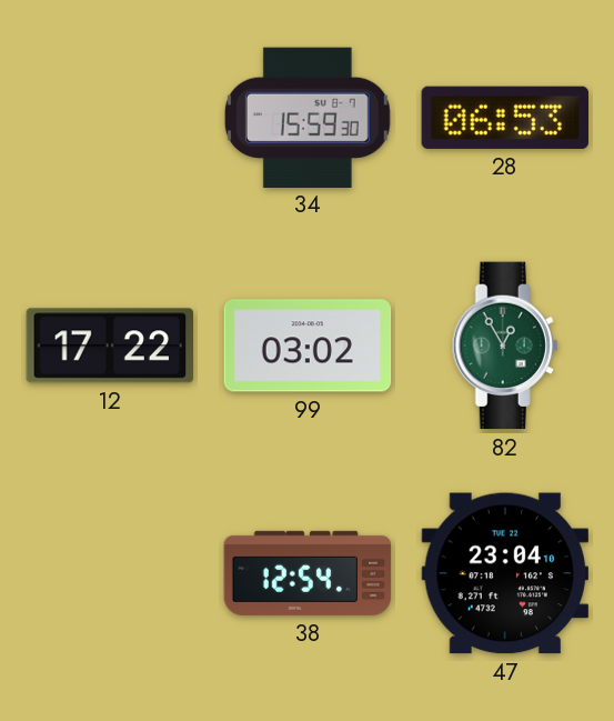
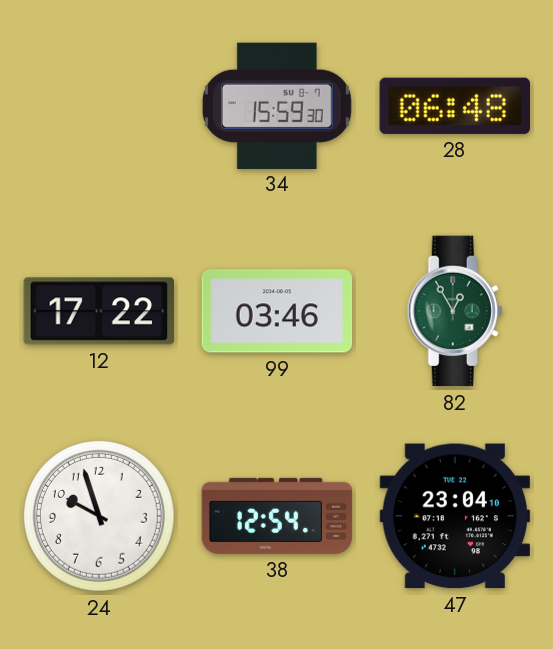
28: 06:53 -> 06:48 (454, 106)
99: 03:02 -> 03:46 (277, 311)
24: none -> 9:57 (99, 516)
